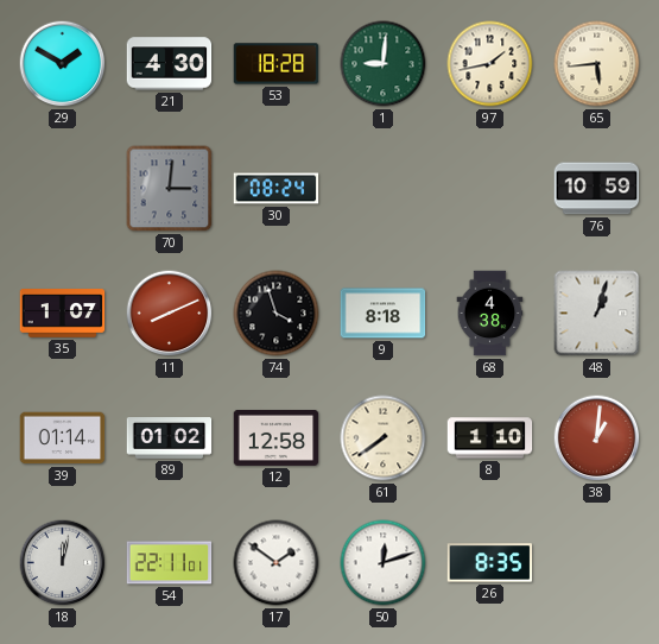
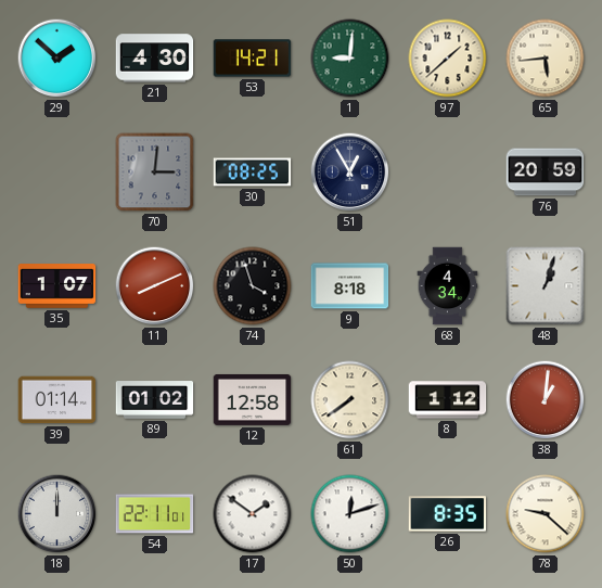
29: 1:50 -> 1:52 (57, 59)
53: 18:28 -> 14:21 (253, 59)
97: 1:43 -> 1:38 (448, 59)
30: 08:24 -> 08:25 (253, 172)
51: none -> 12:55 (350, 172)
76: 10:59 -> 20:59 (546, 172)
68: 4:38 -> 4:34 (448, 286)
8: 1:10 -> 1:12 (448, 400)
18: 12:02 -> 12:00 (57, 514)
78: none -> 9:22 (546, 514)
